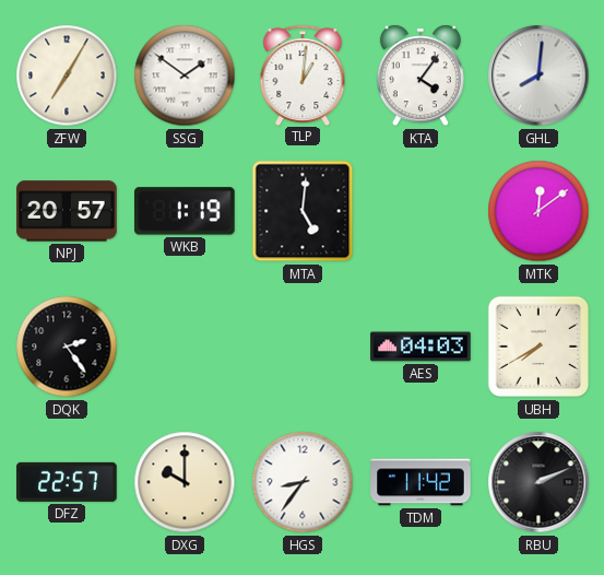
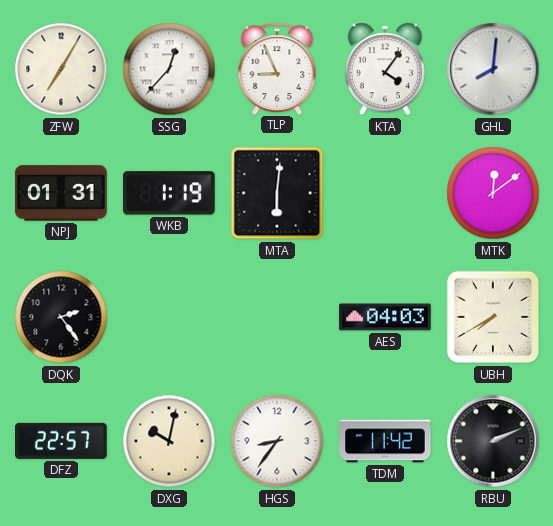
SSG: 1:51 -> 12:37 (169, 69)
TLP: 1:01 -> 8:56 (277, 68)
NPJ: 20:57 -> 01:31 (61, 193)
MTA: 5:01 -> 6:01 (277, 193)
DXG: 10:00 -> 10:02 (169, 441)
